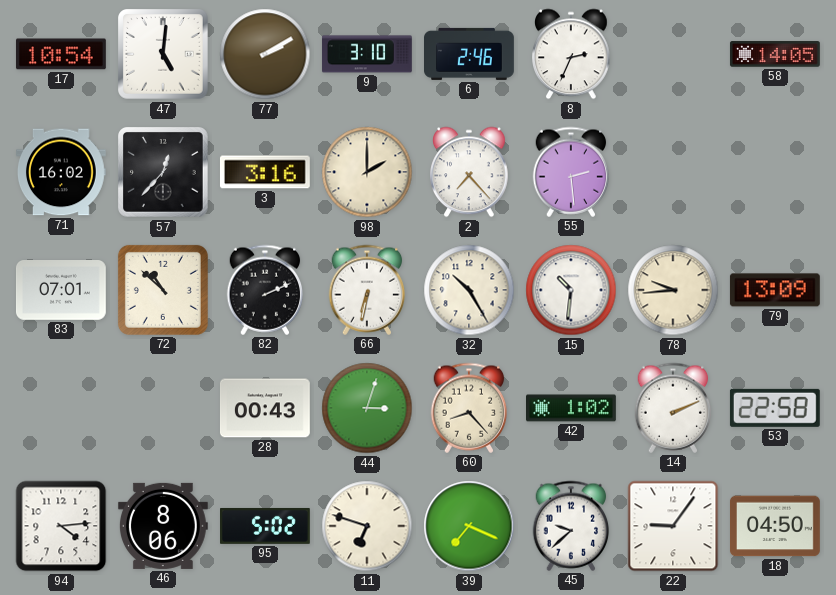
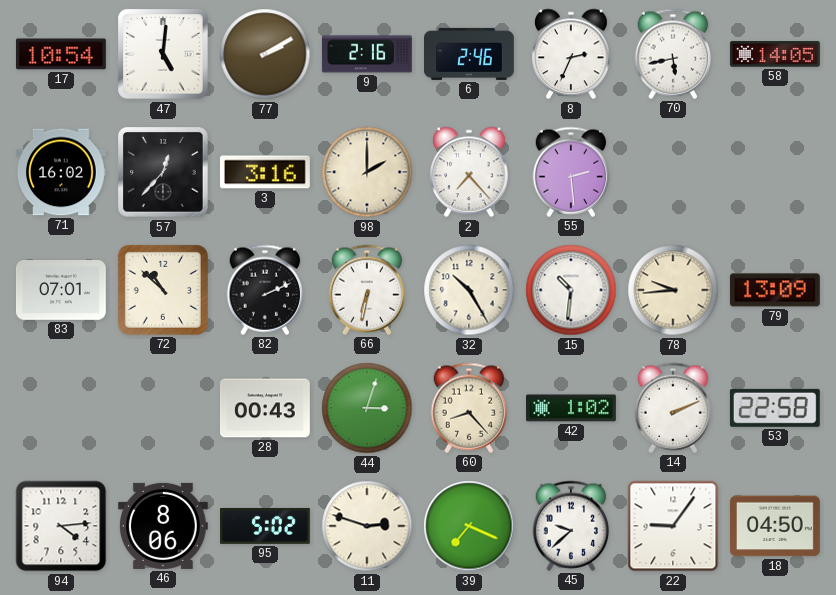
9: 3:10 -> 2:16 (367, 54)
70: none -> 5:43 (673, 54)
11: 6:48 -> 2:48 (367, 526)
